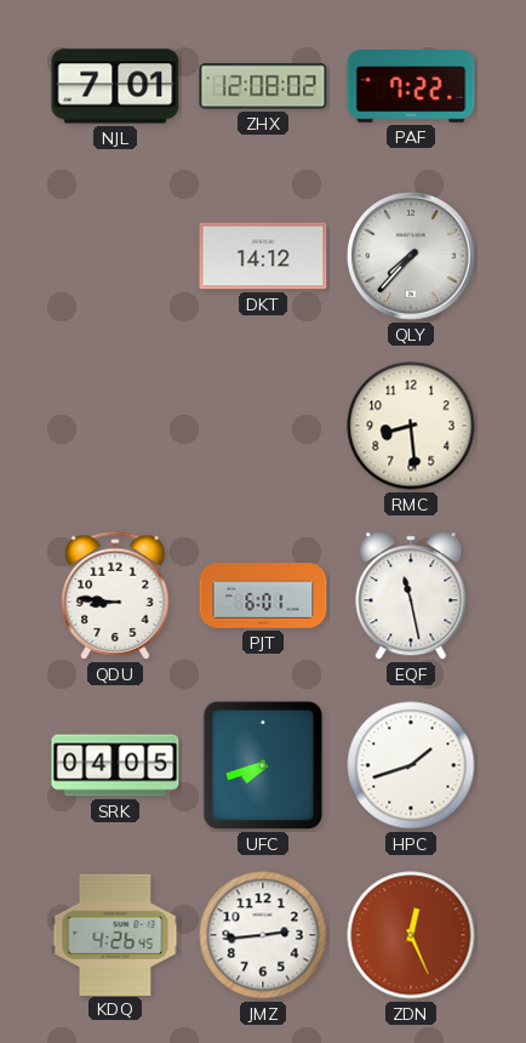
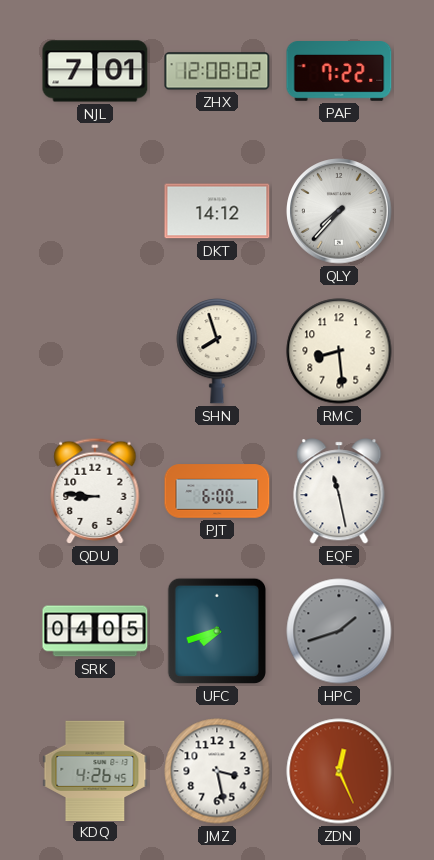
SHN: none -> 7:57 (217, 351)
PJT: 6:01 -> 6:00 (217, 491)
HPC dial: white -> grey (339, 631)
JMZ: 2:44 -> 3:28 (217, 771)
